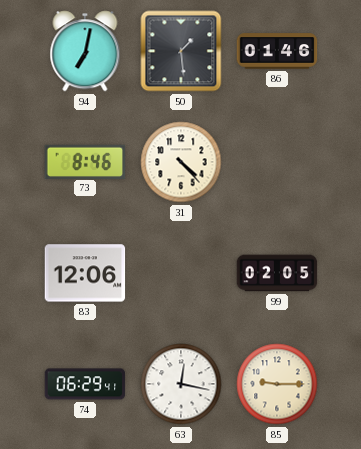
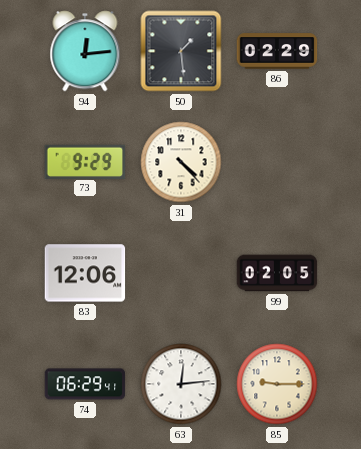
94: 7:02 -> 12:14 (85, 51)
86: 01:46 -> 02:29 (277, 51)
73: 8:46 -> 9:29 (85, 161)
63: 12:17 -> 12:14 (181, 384)
